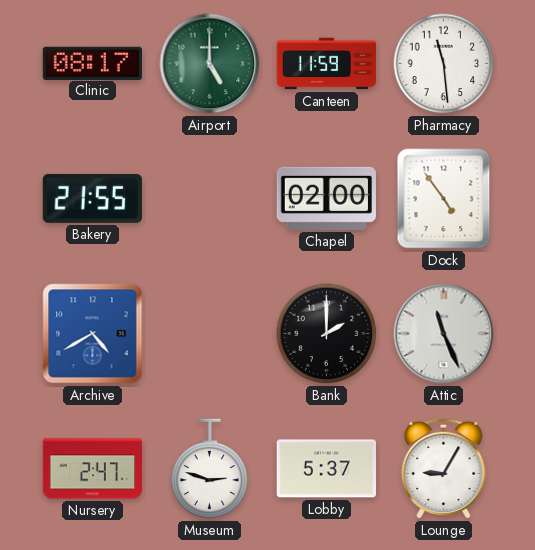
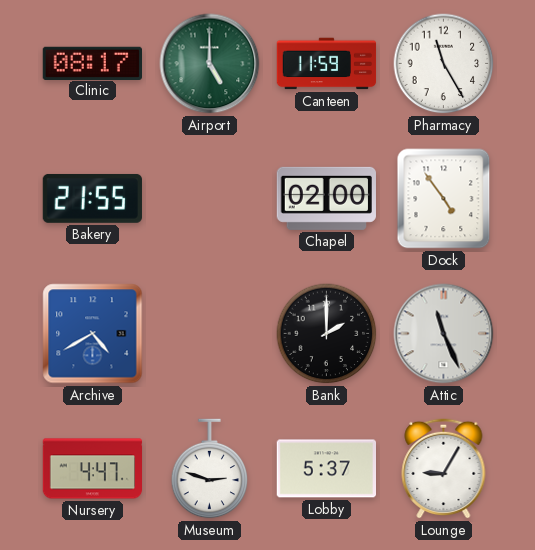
Pharmacy: 11:29 -> 11:25 (444, 64)
Nursery: 2:47 -> 4:47 (93, 469)
